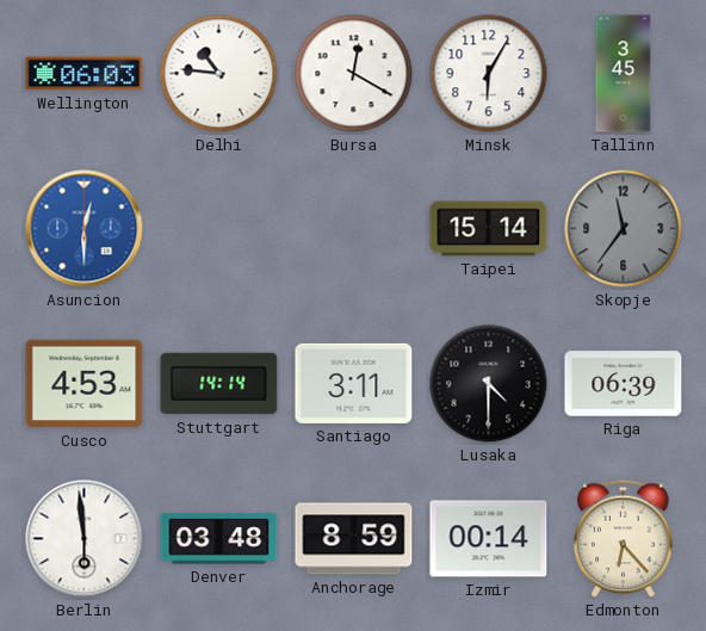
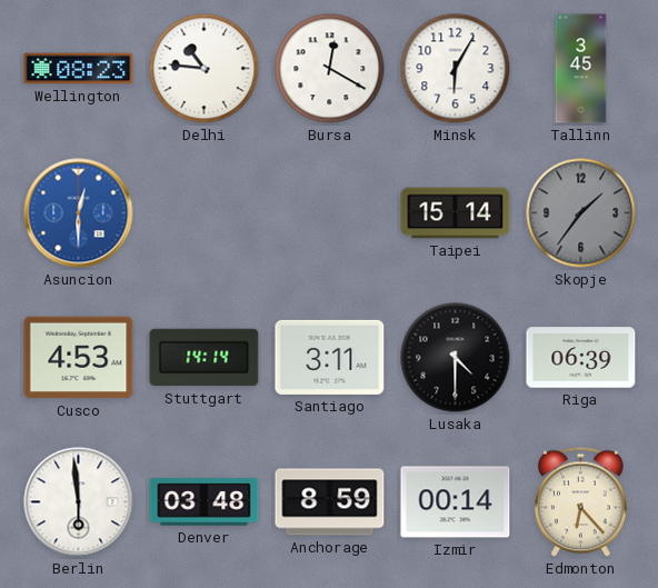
Wellington: 06:03 -> 08:23 (79, 69)
Skopje: 11:36 -> 1:36 (581, 213)
